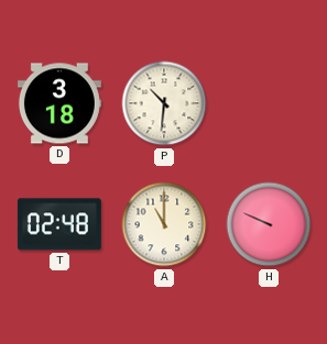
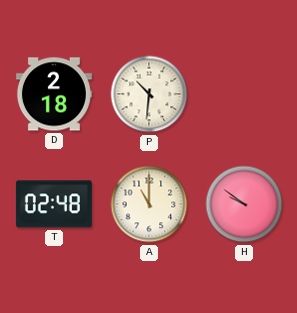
D: 3:18 -> 2:18 (54, 94)
H: 9:49 -> 9:51 (244, 204)
